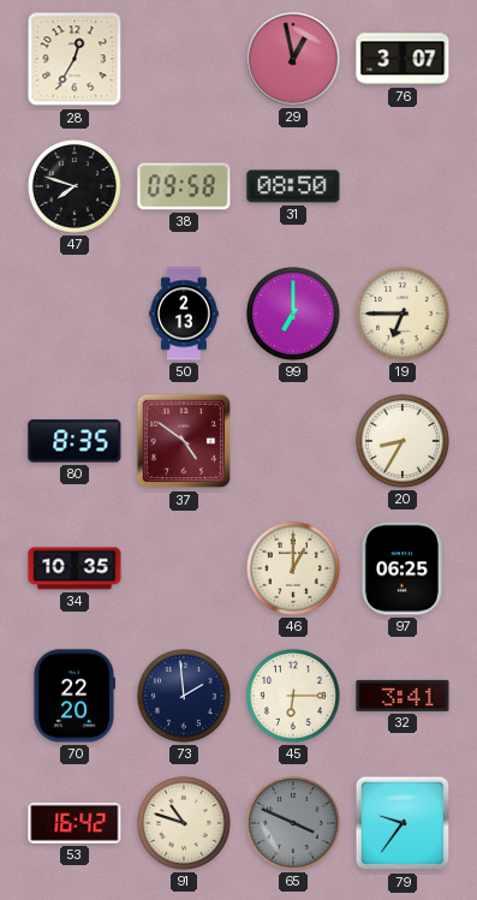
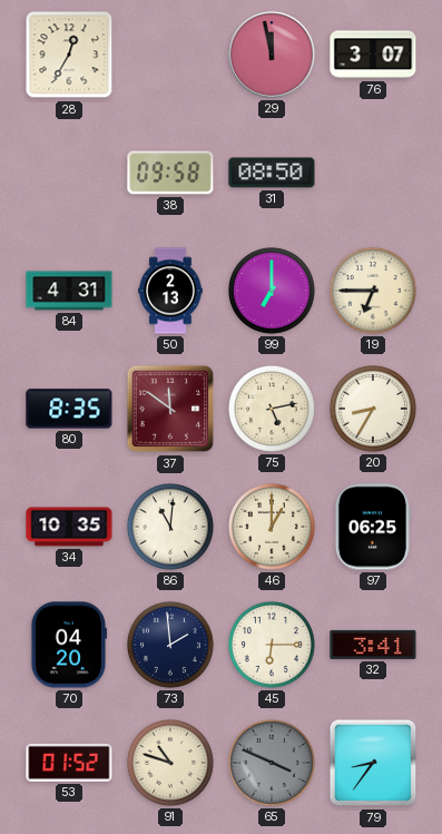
29: 12:58 -> 11:58 (272, 55)
47: 7:48 -> none (74, 186)
84: none -> 4:31 (69, 291)
37: 4:51 -> 11:51 (170, 409)
75: none -> 5:13 (272, 409)
86: none -> 11:01 (170, 527)
70: 22:20 -> 04:20 (68, 645)
53: 16:42 -> 01:52 (69, 763)
79: 9:36 -> 8:36 (373, 763)
